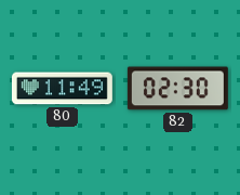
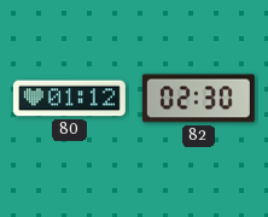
80: 11:49 -> 01:12 (69, 99)
